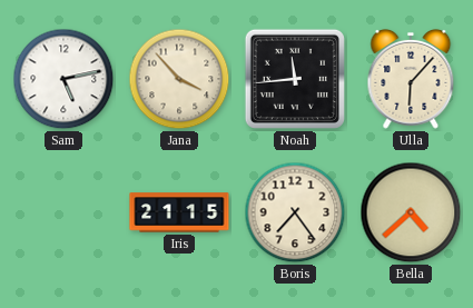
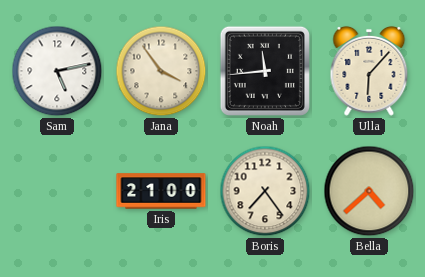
Jana: 3:53 -> 3:54 (161, 71)
Iris: 21:15 -> 21:00 (161, 191)
